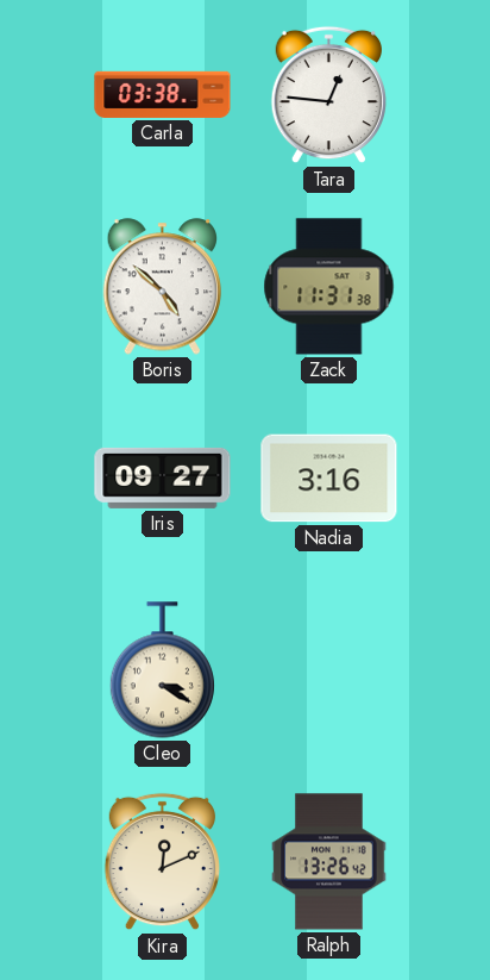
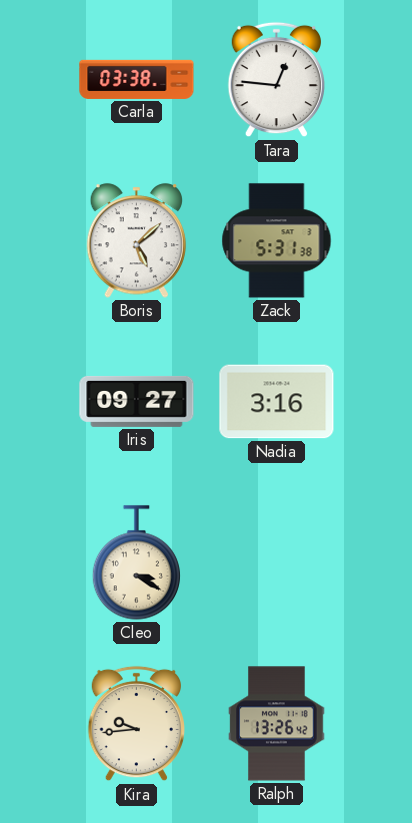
Boris: 4:52 -> 5:08 (137, 241)
Zack: 11:31 -> 5:31 (277, 241)
Kira: 12:11 -> 9:44 (136, 724)
